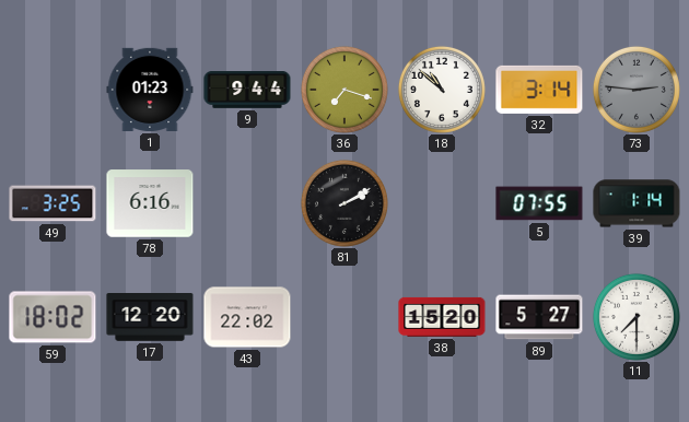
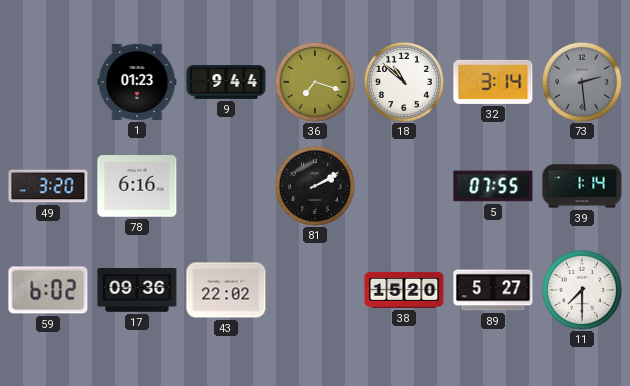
73: 2:46 -> 2:29 (582, 82)
49: 3:25 -> 3:20 (48, 186)
59: 18:02 -> 6:02 (48, 290)
17: 12:20 -> 09:36 (137, 291)
